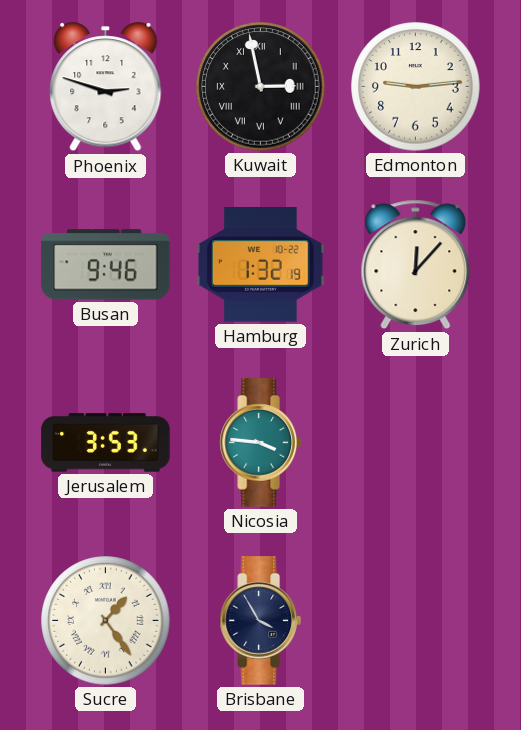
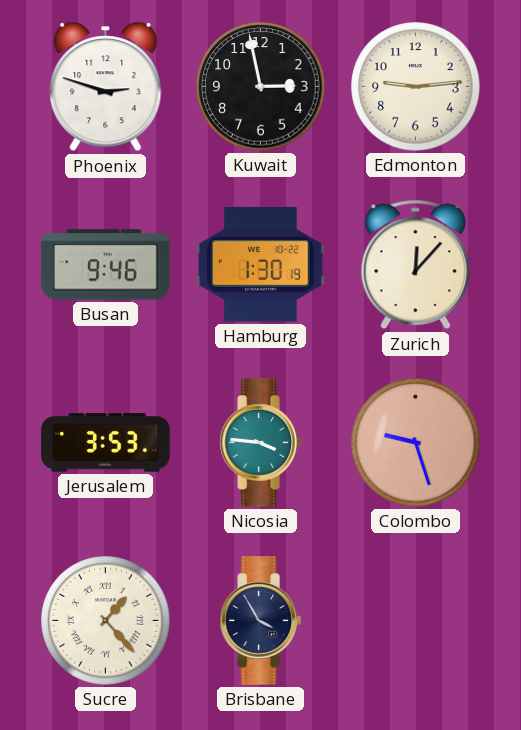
Kuwait numerals: Roman -> Arabic (261, 87)
Hamburg: 1:32 -> 1:30 (261, 265)
Colombo: none -> 9:27 (416, 443)
Sucre: 1:24 -> 1:23 (106, 621)
